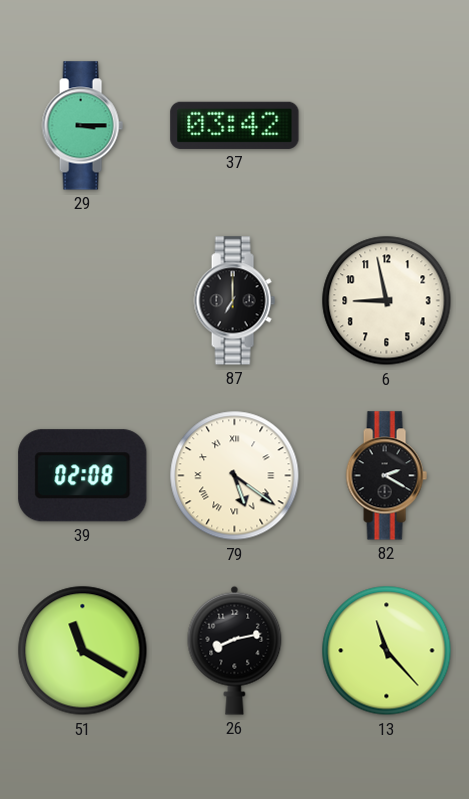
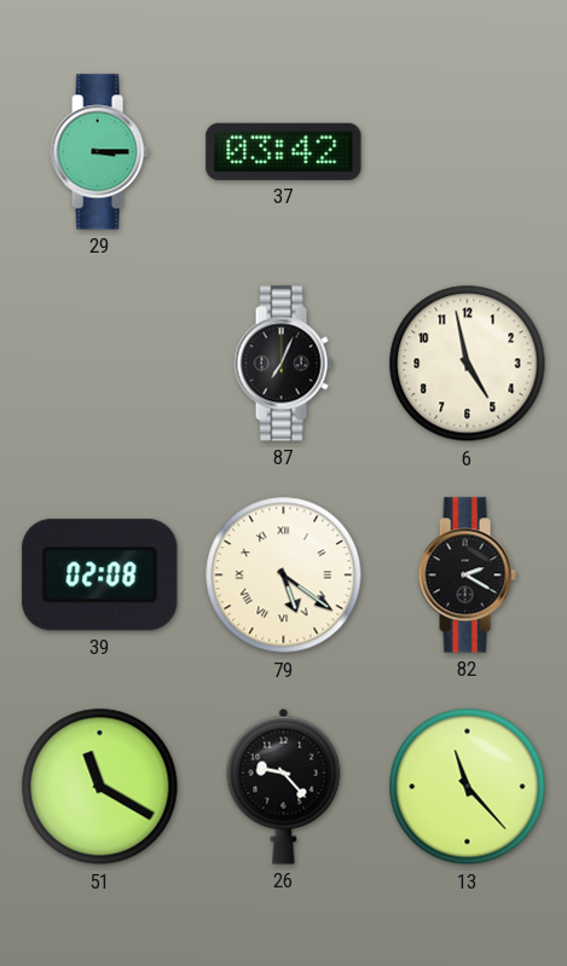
87: 7:00 -> 7:04 (283, 364)
6: 8:58 -> 4:58 (468, 364)
26: 8:13 -> 9:23 (284, 786)
